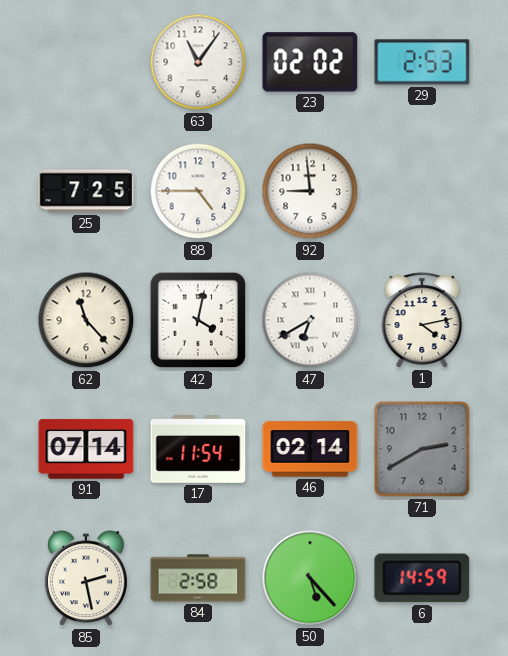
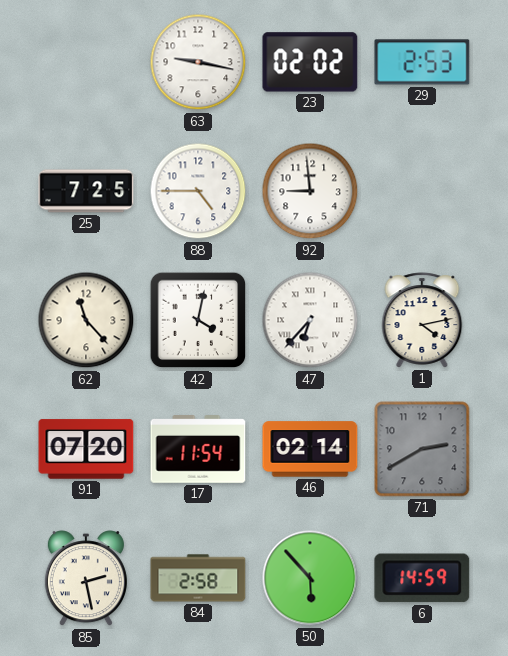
63: 11:06 -> 9:17 (198, 62)
47: 6:40 -> 6:37 (310, 320)
91: 07:14 -> 07:20 (86, 449)
50: 5:23 -> 5:53 (310, 578)
